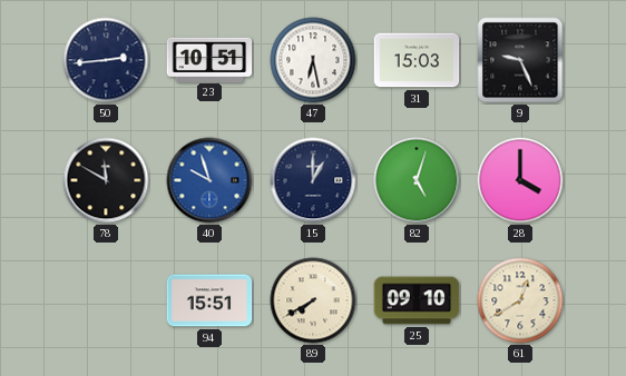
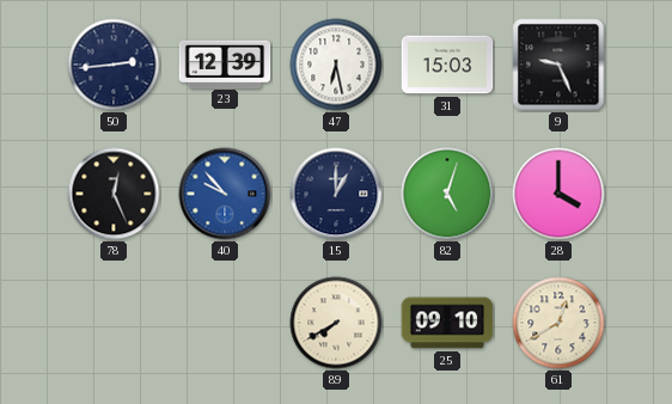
23: 10:51 -> 12:39 (225, 63)
78: 11:50 -> 12:26 (114, 194)
40: 9:57 -> 9:53 (225, 194)
94: 15:51 -> none (209, 300)
